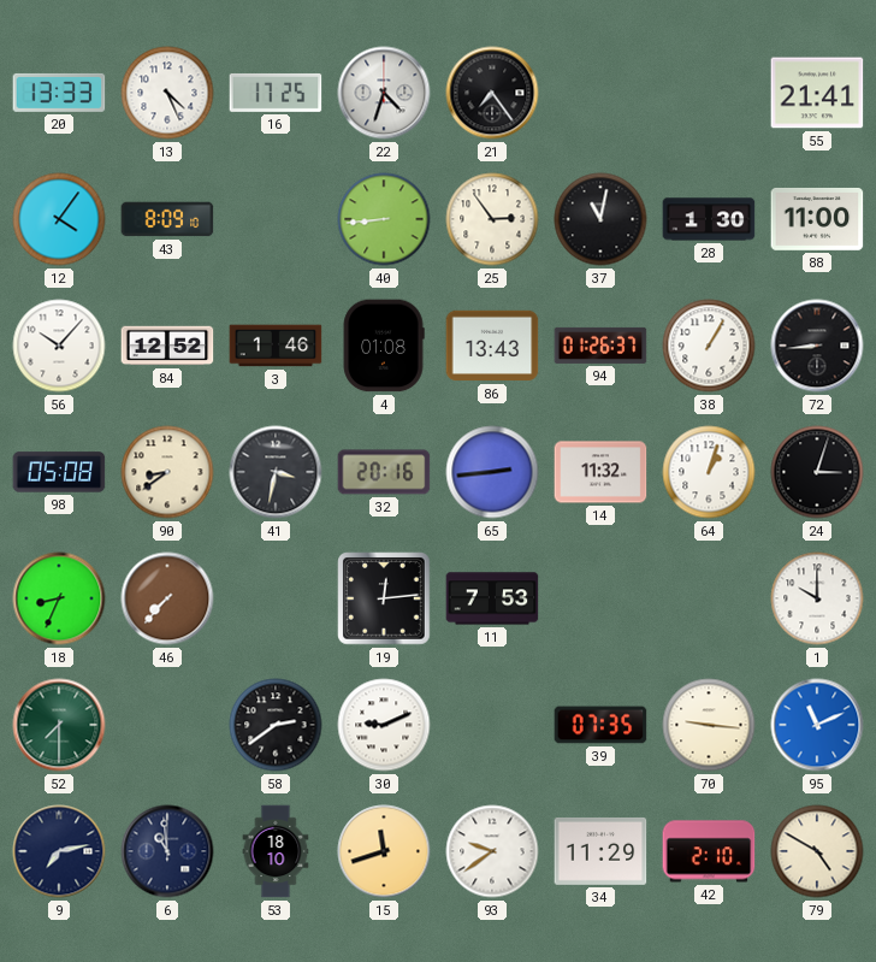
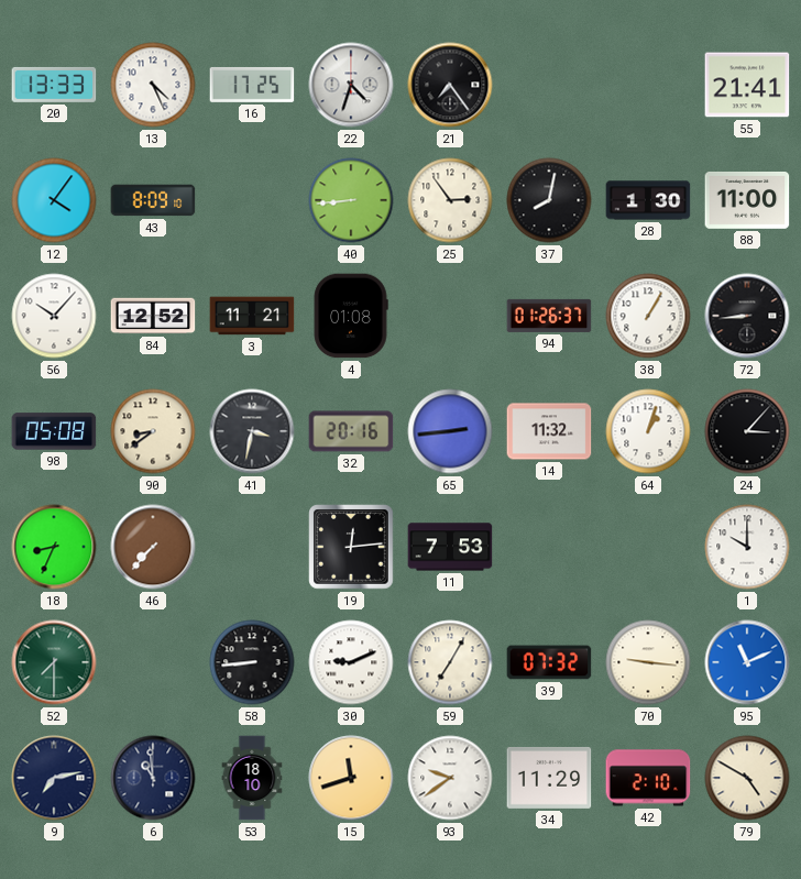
37: 11:02 -> 8:02 (549, 200)
3: 1:46 -> 11:21 (252, 316)
86: 13:43 -> none (492, 346)
24: 3:03 -> 3:07 (747, 431)
58: 2:39 -> 8:44 (252, 662)
59: none -> 7:05 (450, 662)
39: 07:35 -> 07:32 (549, 662)
